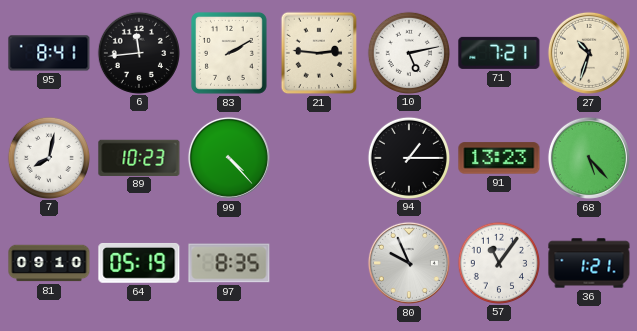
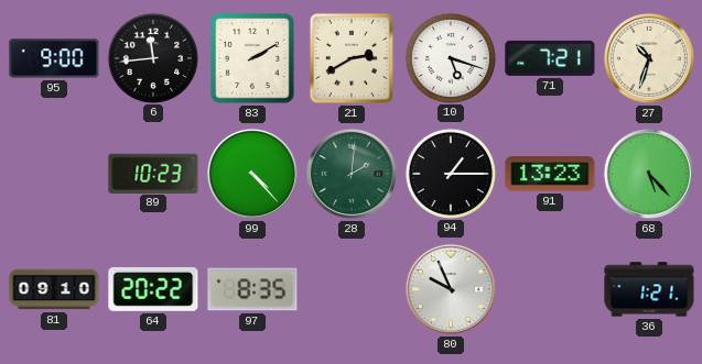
95: 8:41 -> 9:00 (54, 58)
21: 2:46 -> 2:40 (352, 58)
10: 5:13 -> 5:18 (450, 57)
7: 8:02 -> none (48, 157)
28: none -> 2:01 (352, 174)
64: 05:19 -> 20:22 (153, 289)
57: 11:06 -> none (498, 262)
